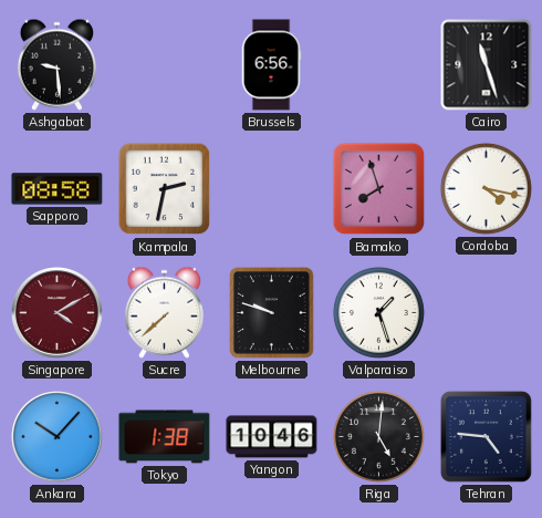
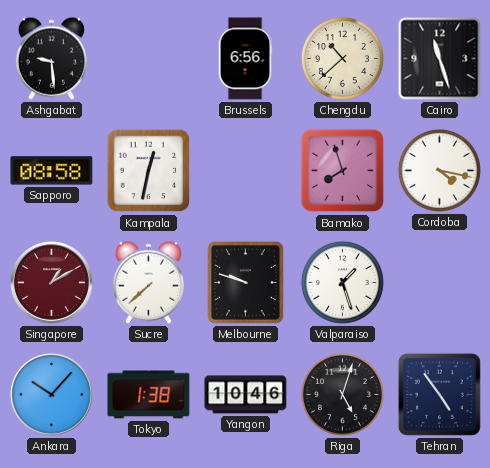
Chengdu: none -> 10:38 (342, 58)
Kampala: 2:32 -> 12:32 (149, 171)
Singapore: 4:10 -> 1:10 (52, 283)
Riga: 5:01 -> 5:03 (342, 394)
Tehran: 4:46 -> 4:54 (439, 394)
